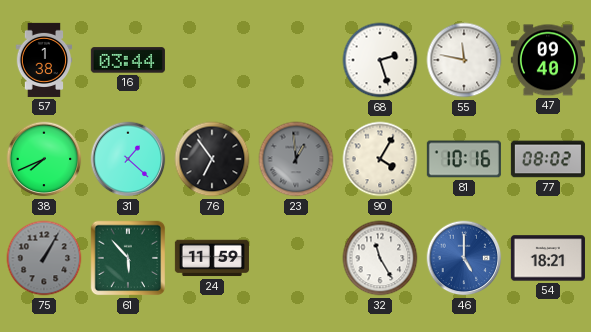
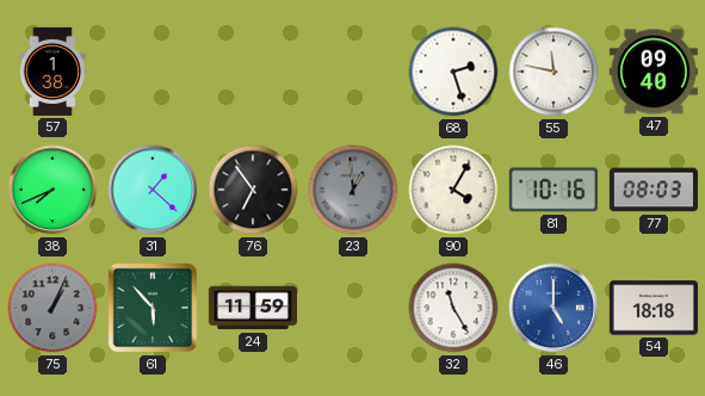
16: 03:44 -> none (128, 60)
77: 08:02 -> 08:03 (654, 190)
75: 1:05 -> 1:04 (52, 308)
54: 18:21 -> 18:18 (654, 308)
